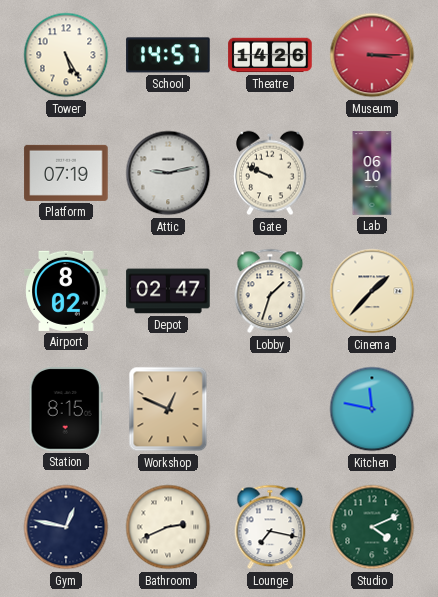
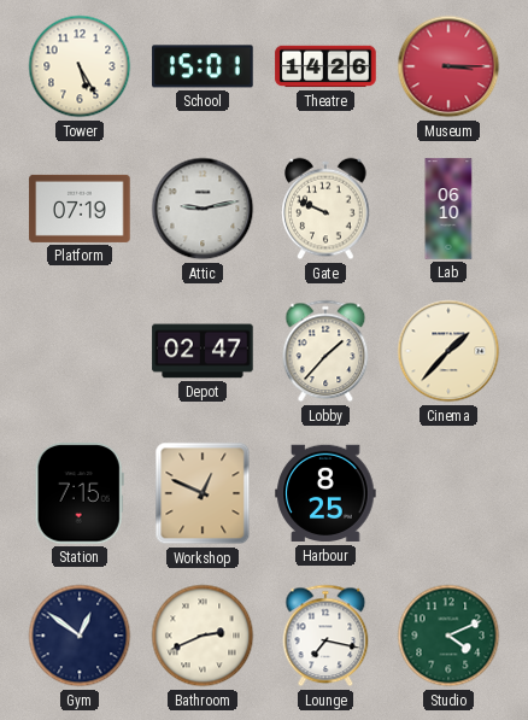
School: 14:57 -> 15:01 (203, 66)
Airport: 8:02 -> none (66, 291)
Lobby: 1:33 -> 1:37 (325, 351)
Station: 8:15 -> 7:15 (80, 493)
Harbour: none -> 8:25 (325, 493)
Kitchen: 11:47 -> none (372, 409)
Gym: 12:47 -> 12:51 (80, 636)
